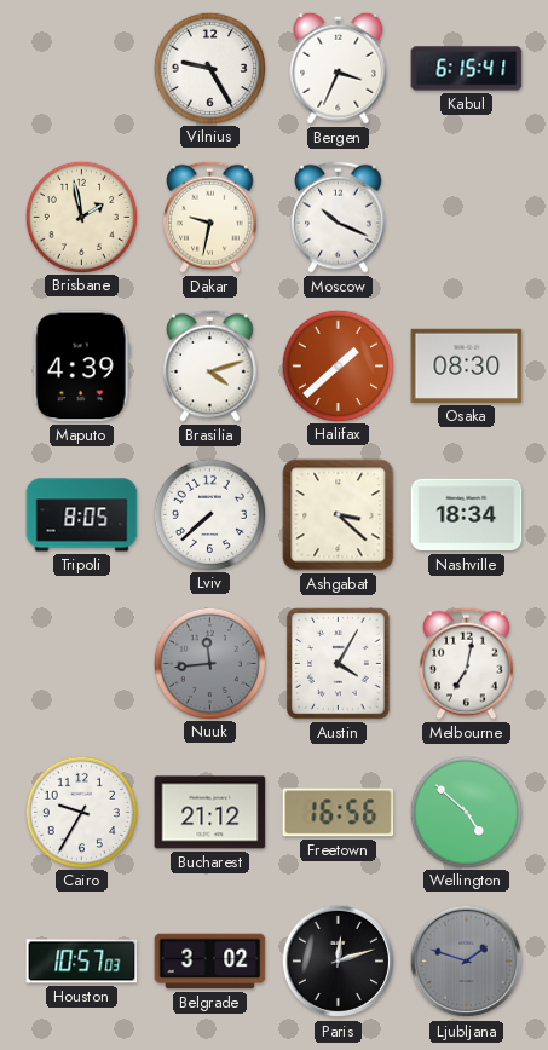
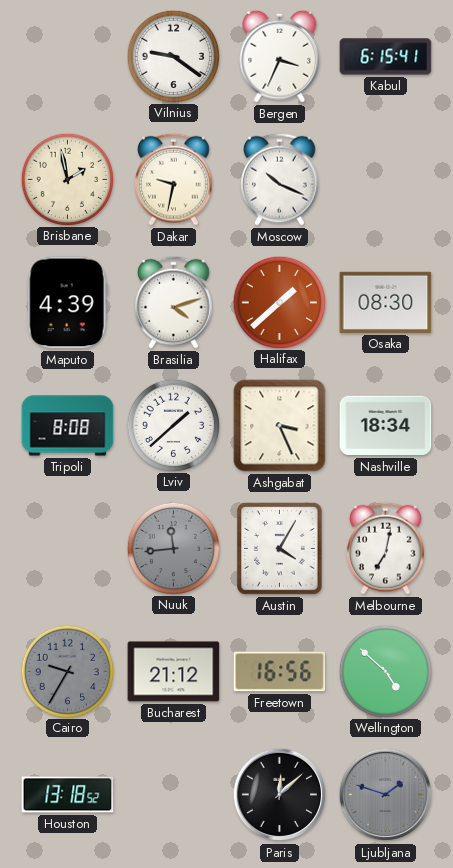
Vilnius: 9:25 -> 9:21 (173, 56)
Tripoli: 8:05 -> 8:08 (68, 426)
Lviv: 7:38 -> 1:38 (173, 425)
Ashgabat: 3:22 -> 3:26 (280, 426)
Cairo dial: white -> grey (67, 671)
Houston: 10:57 -> 13:18 (68, 795)
Belgrade: 3:02 -> none (210, 962)
Paris: 12:12 -> 12:08 (280, 795)
